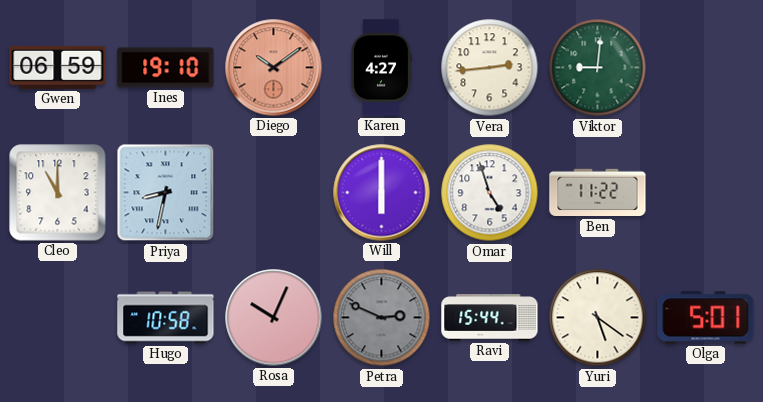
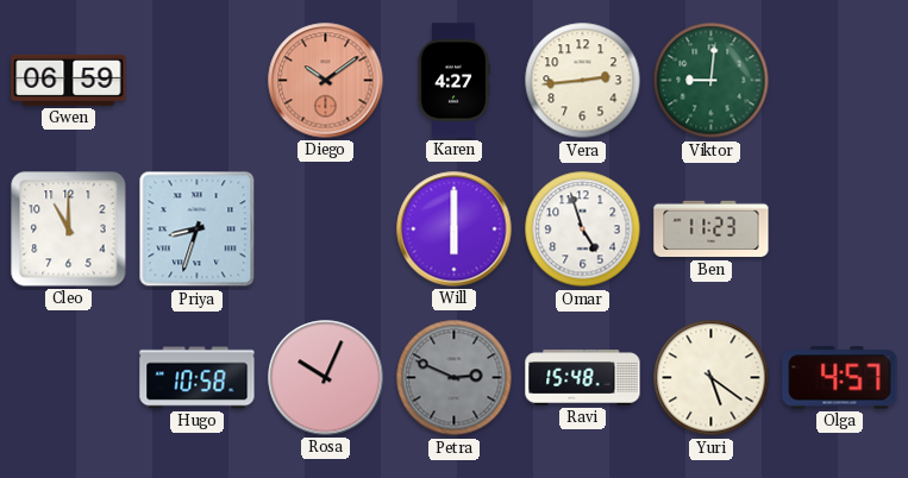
Ines: 19:10 -> none (166, 68)
Priya: 8:32 -> 8:33 (198, 229)
Ben: 11:22 -> 11:23 (712, 229)
Ravi: 15:44 -> 15:48 (583, 378)
Olga: 5:01 -> 4:57 (840, 378)
